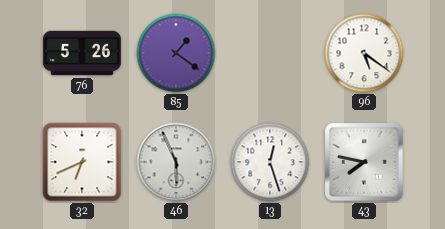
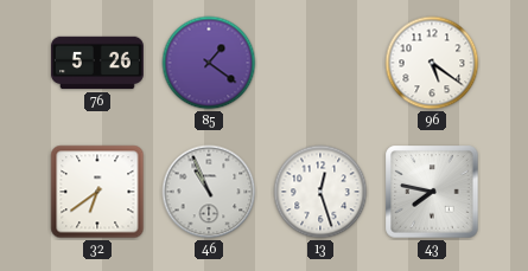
32: 6:41 -> 6:39 (97, 192)
46: 5:56 -> 10:56 (209, 192)
